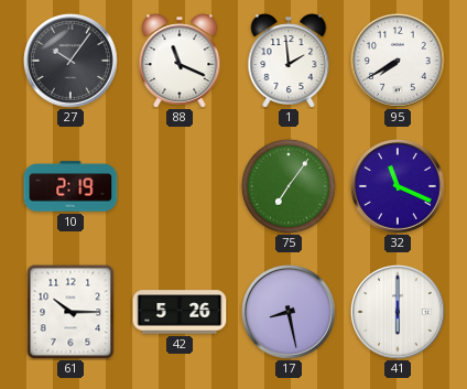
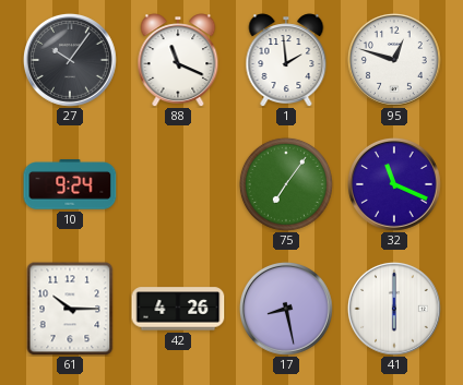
95: 7:40 -> 12:48 (394, 60)
10: 2:19 -> 9:24 (70, 184)
42: 5:26 -> 4:26 (178, 309)
